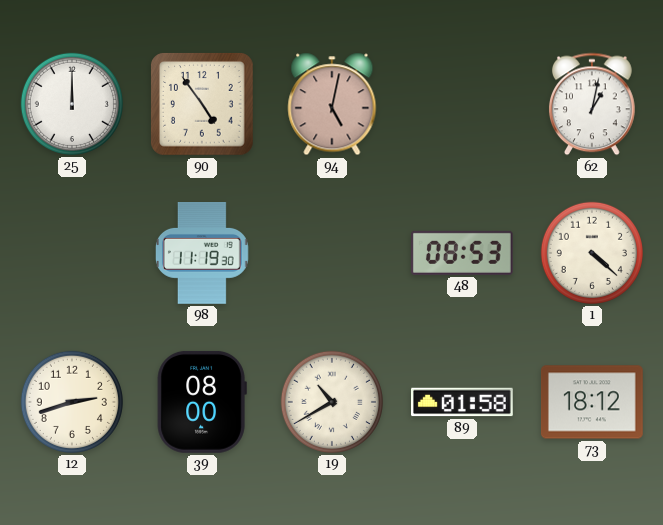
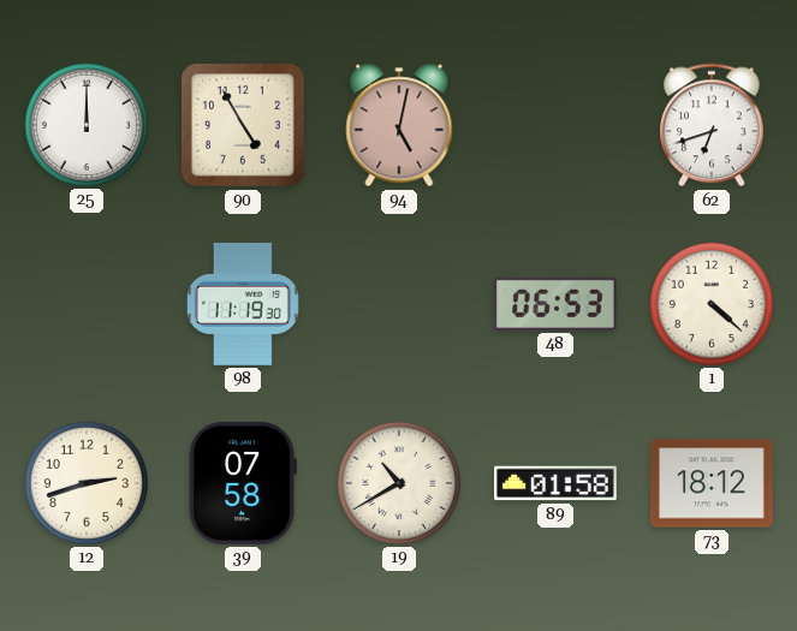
90: 4:54 -> 4:55 (244, 126)
62: 1:02 -> 6:42 (712, 125)
48: 08:53 -> 06:53 (555, 304)
39: 08:00 -> 07:58 (243, 483)
